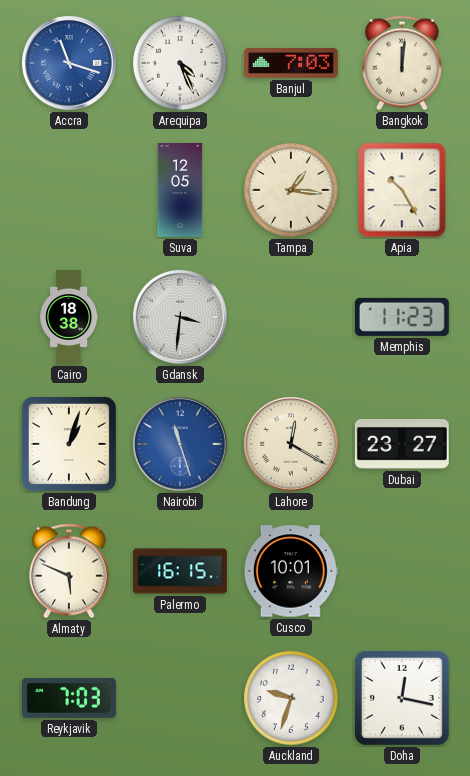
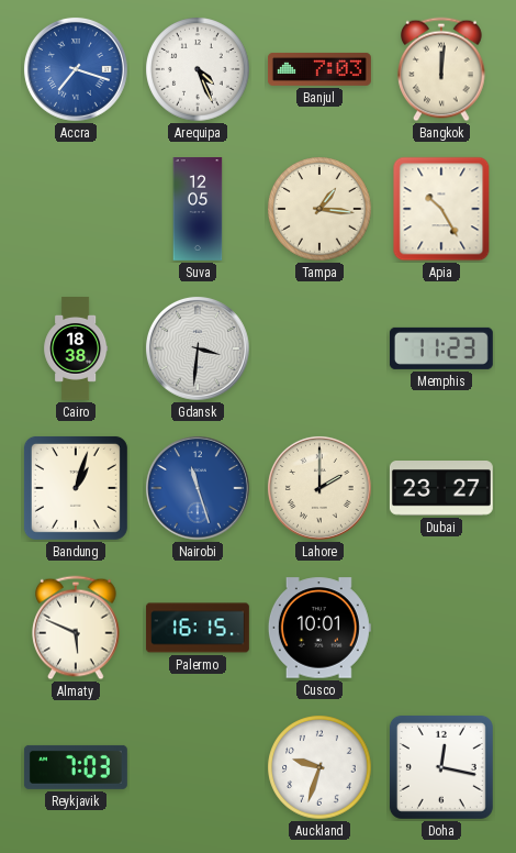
Accra: 11:18 -> 7:18 (76, 69)
Lahore: 12:20 -> 2:00 (319, 488)
